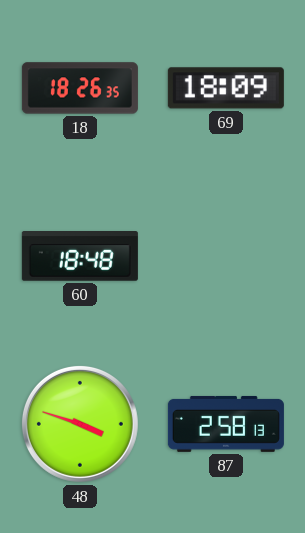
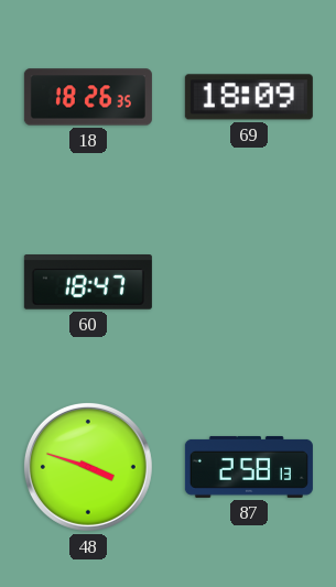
60: 18:48 -> 18:47 (88, 283)
